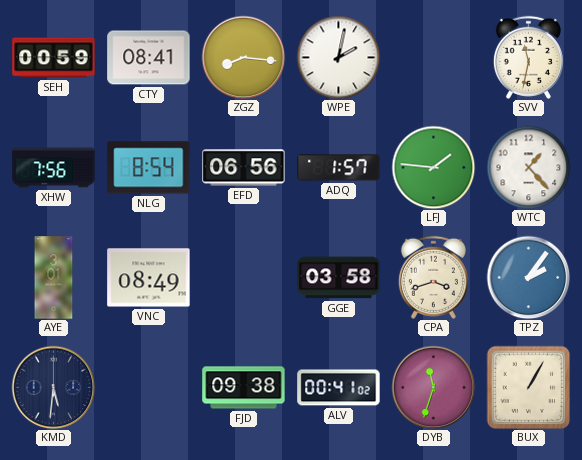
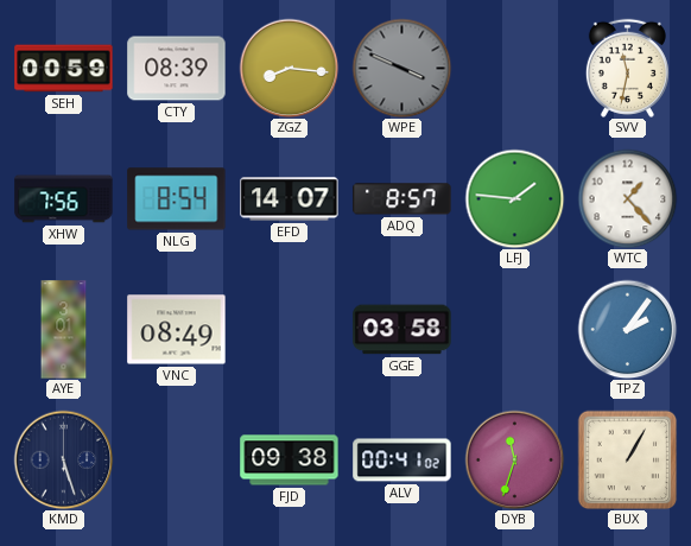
CTY: 08:41 -> 08:39 (177, 69)
WPE: 2:02 -> 3:49 (401, 68)
WPE dial: white -> grey (401, 68)
EFD: 06:56 -> 14:07 (290, 199)
ADQ: 1:57 -> 8:57 (402, 199)
CPA: 3:42 -> none (433, 277)
KMD: 5:31 -> 5:27 (63, 459)
